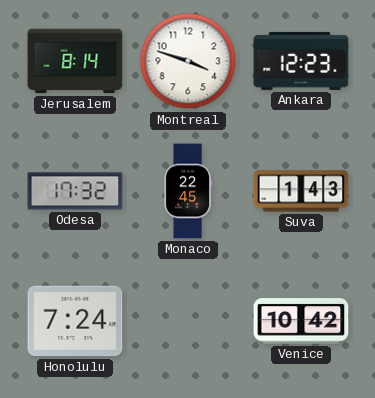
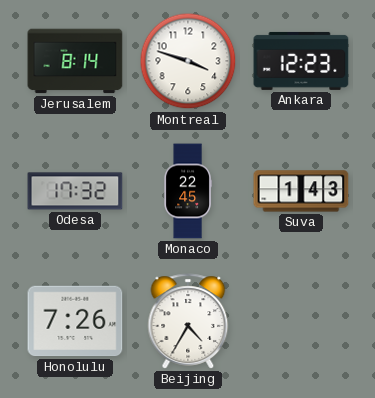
Honolulu: 7:24 -> 7:26 (75, 321)
Beijing: none -> 4:35 (188, 321)
Venice: 10:42 -> none (301, 321)
